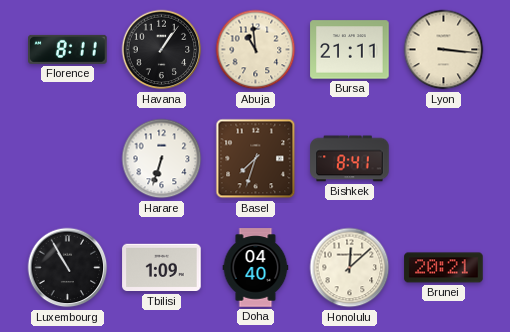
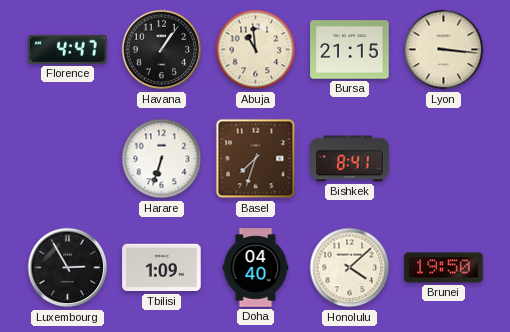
Florence: 8:11 -> 4:47 (68, 49)
Bursa: 21:11 -> 21:15 (350, 50)
Luxembourg: 10:55 -> 2:55 (68, 268)
Honolulu: 12:08 -> 4:08 (350, 268)
Brunei: 20:21 -> 19:50 (444, 268)
